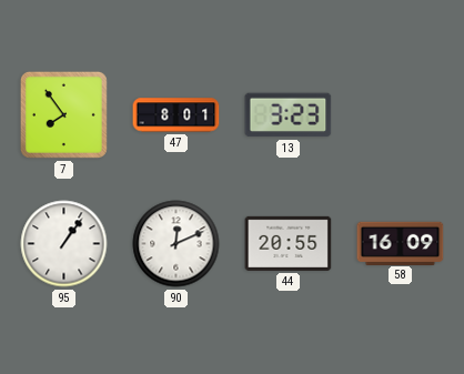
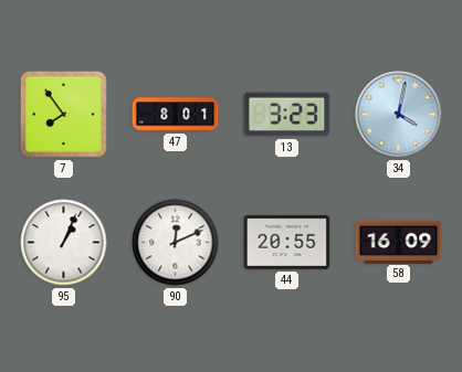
34: none -> 4:02 (399, 115)
95: 1:06 -> 1:04 (64, 243)
